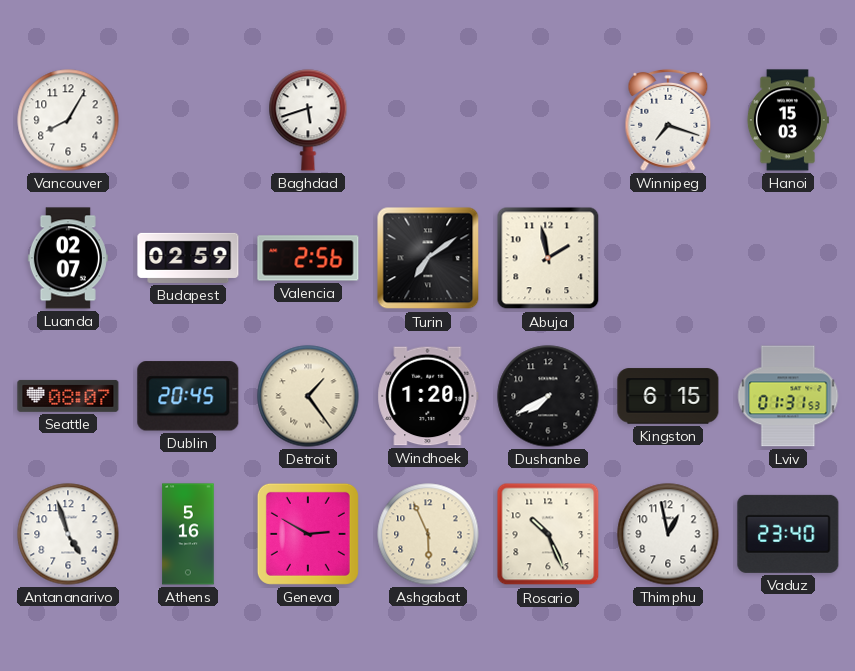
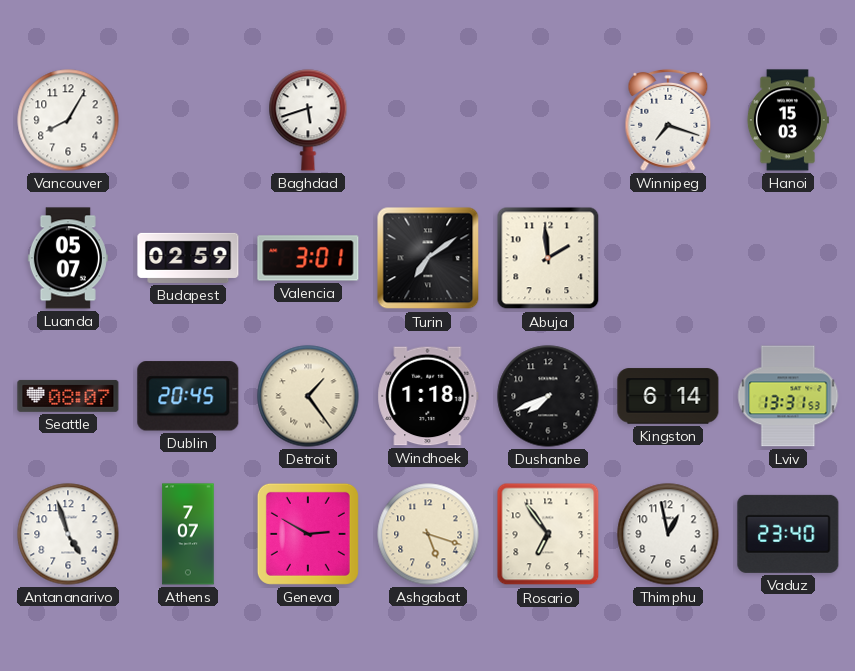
Luanda: 02:07 -> 05:07 (68, 258)
Valencia: 2:56 -> 3:01 (308, 258)
Abuja: 1:58 -> 1:59 (548, 258)
Windhoek: 1:20 -> 1:18 (428, 396)
Dushanbe: 7:40 -> 7:41 (548, 396)
Kingston: 6:15 -> 6:14 (668, 396)
Lviv: 01:31 -> 13:31 (788, 396)
Athens: 5:16 -> 7:07 (188, 534)
Ashgabat: 5:56 -> 5:18 (428, 534)
Rosario: 10:26 -> 6:54 (548, 534)
